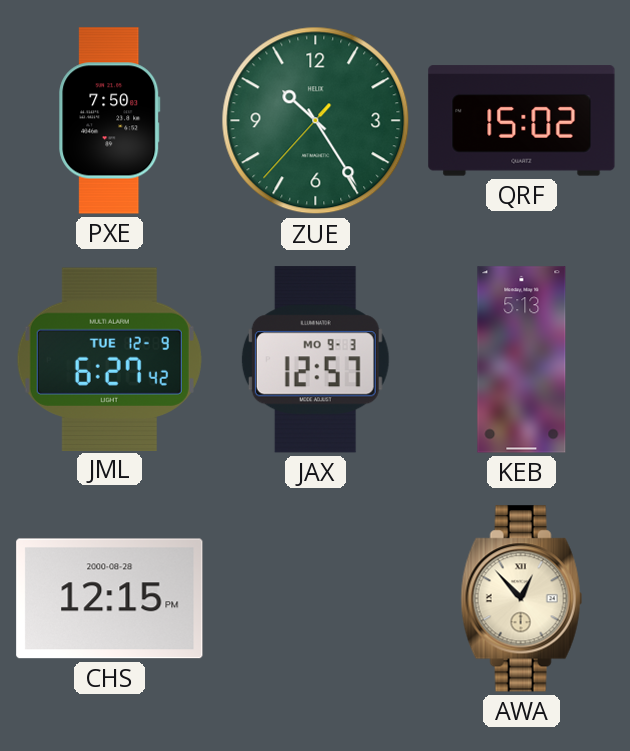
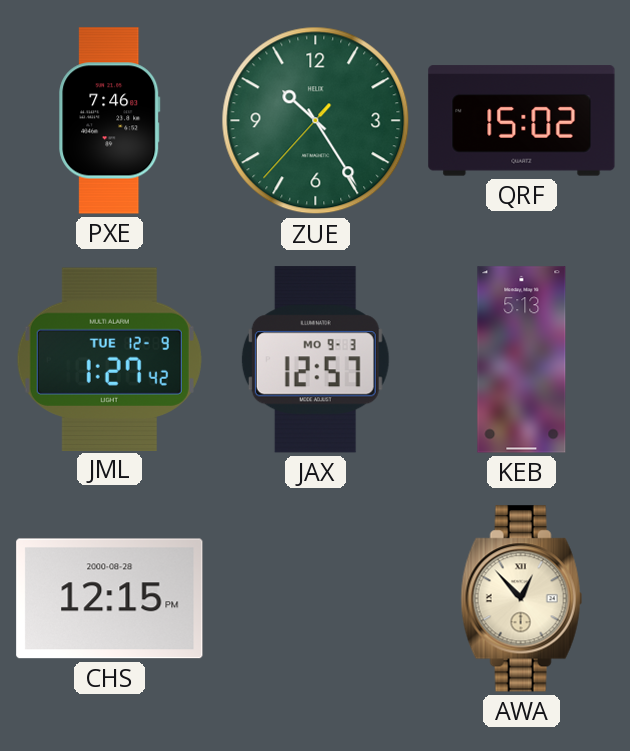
PXE: 7:50 -> 7:46 (110, 121)
JML: 6:27 -> 1:27 (109, 359)
